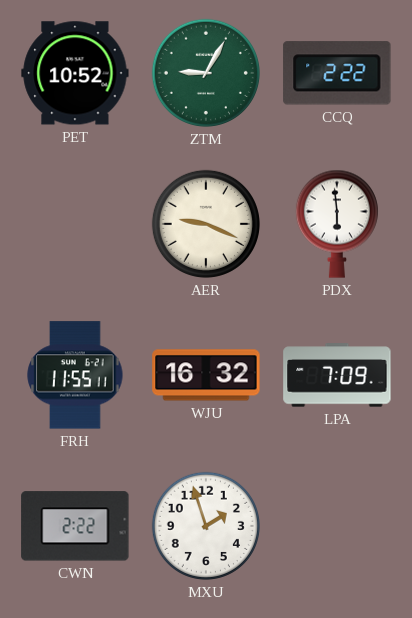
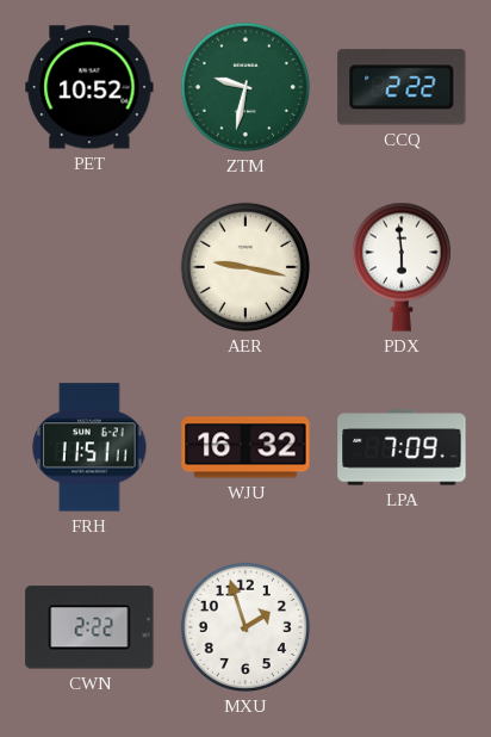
ZTM: 9:05 -> 9:32 (245, 87)
AER: 9:19 -> 9:17 (245, 267)
FRH: 11:55 -> 11:51 (89, 447)
